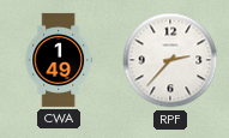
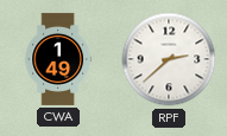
RPF: 2:37 -> 2:38 (169, 59)
